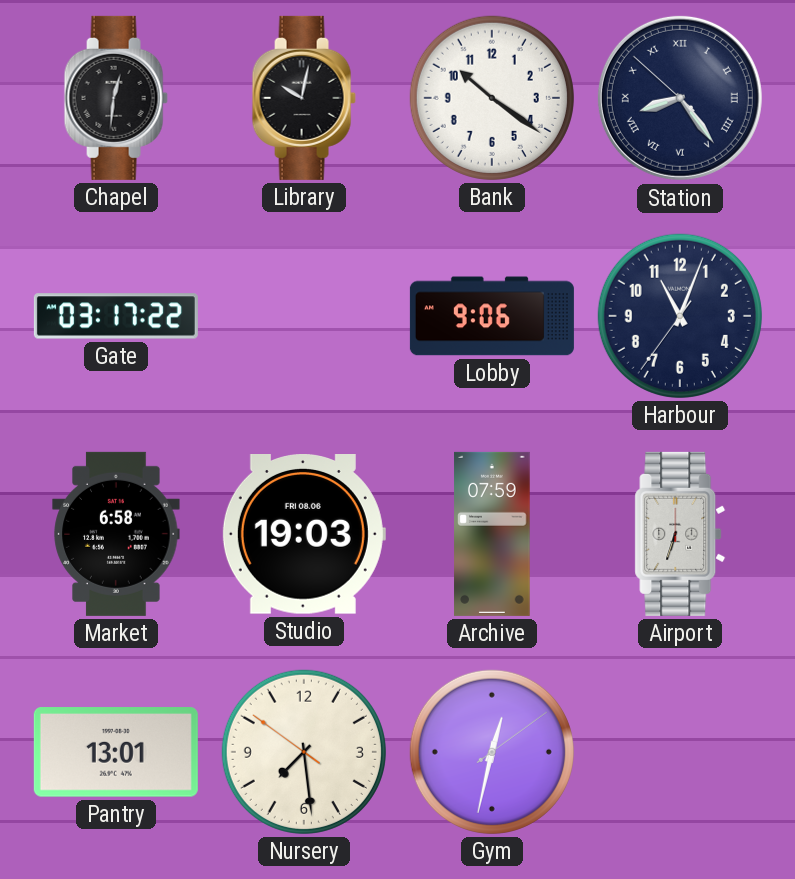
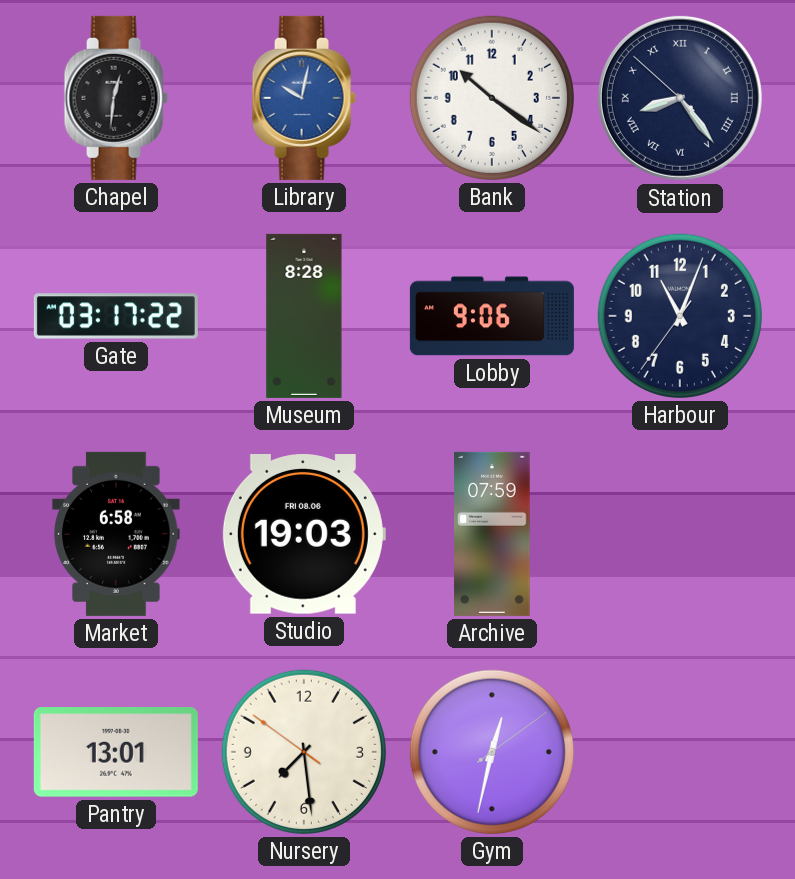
Library dial: black -> blue (304, 98)
Museum: none -> 8:28 (304, 316)
Airport: 6:33 -> none (680, 534)
